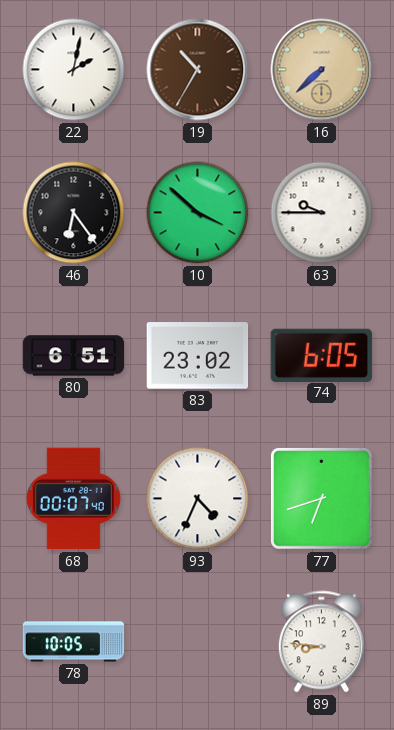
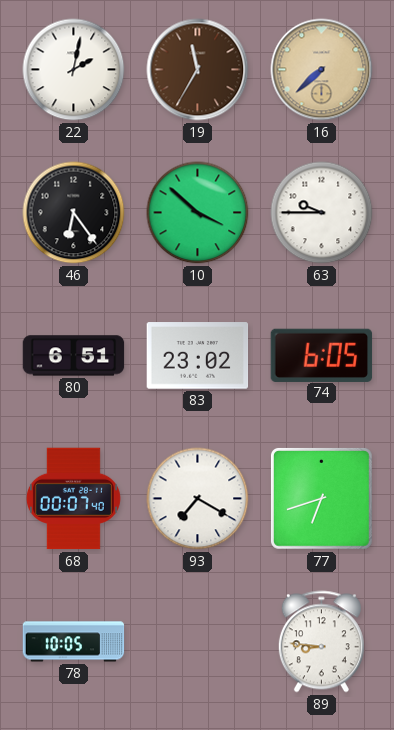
19: 10:35 -> 11:35 (198, 70)
93: 4:34 -> 7:20 (198, 499)
